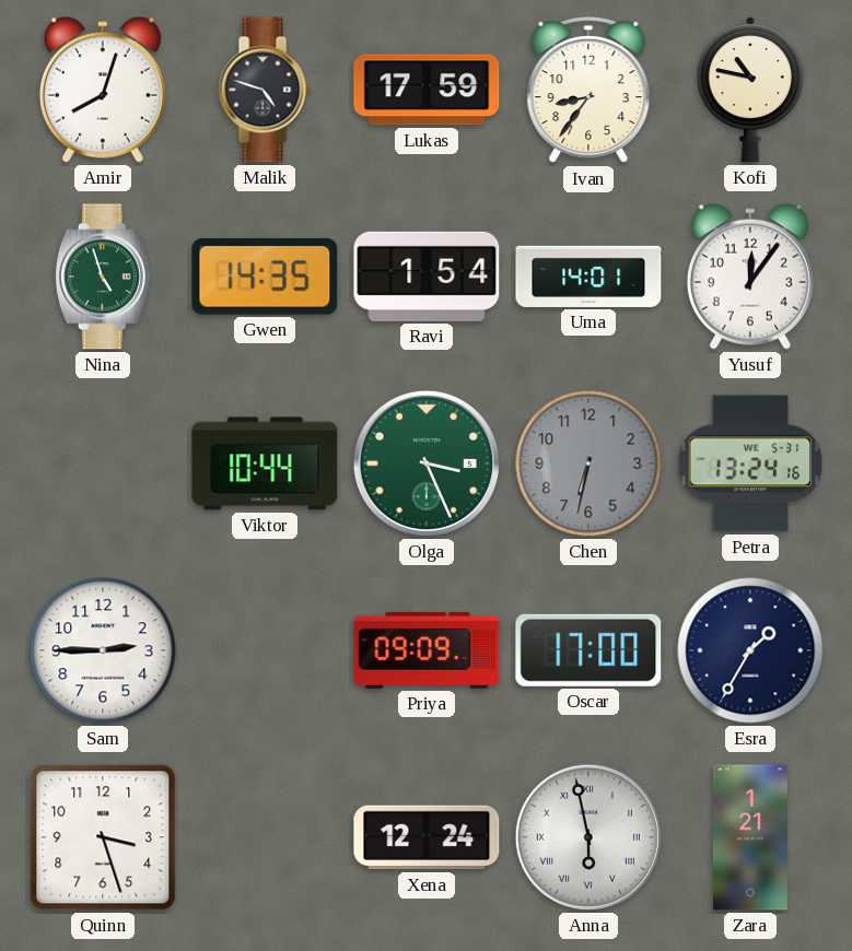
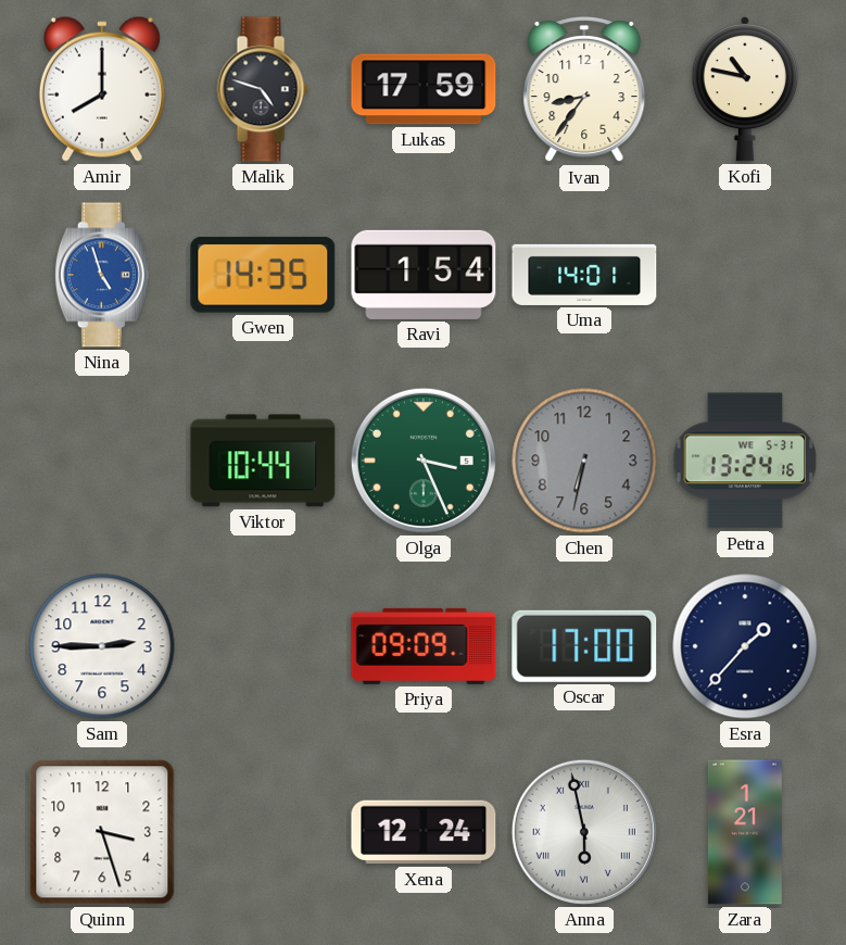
Amir: 8:03 -> 8:00 (102, 89)
Nina dial: green -> blue (102, 275)
Yusuf: 12:06 -> none (750, 277)
Esra: 1:35 -> 1:37 (745, 646)
